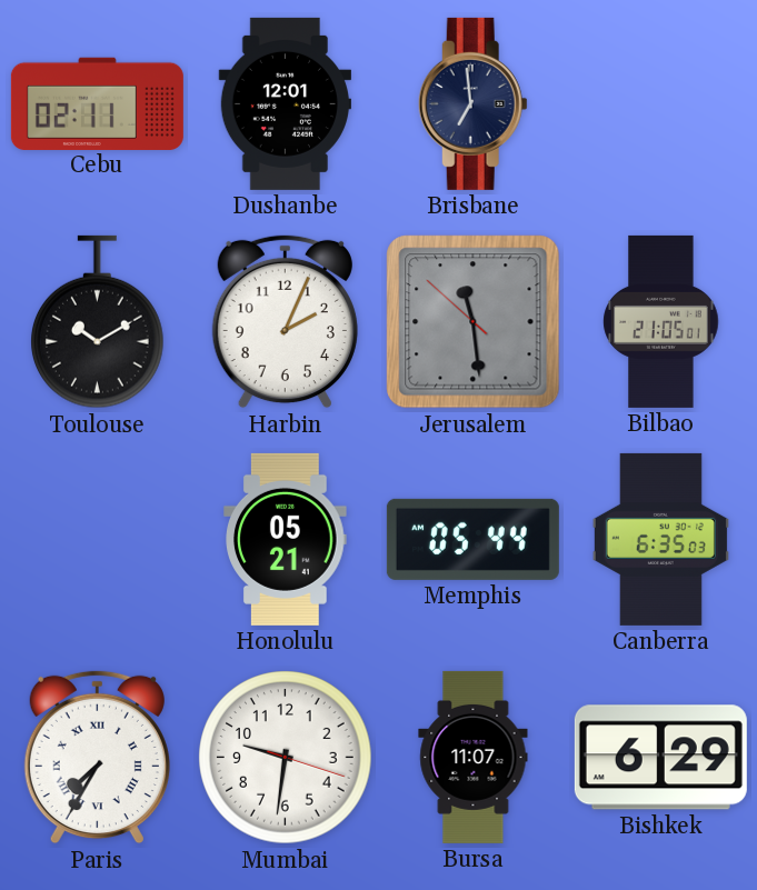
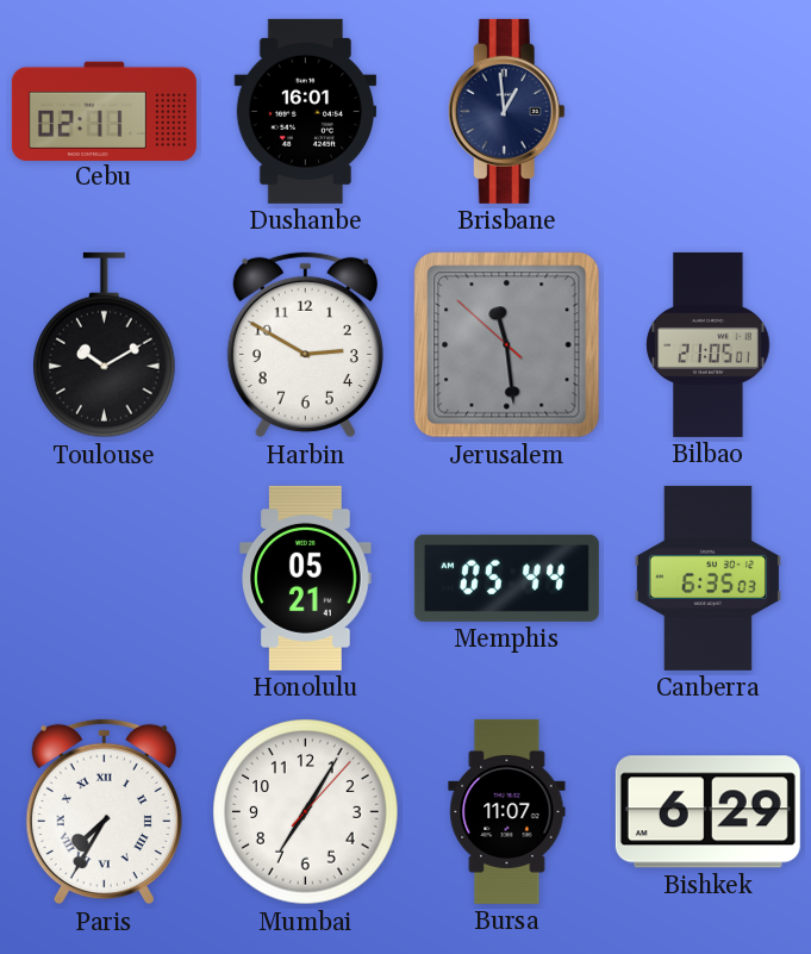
Dushanbe: 12:01 -> 16:01 (305, 111)
Brisbane: 6:59 -> 12:59 (506, 111)
Harbin: 2:04 -> 2:50 (305, 345)
Mumbai: 9:31 -> 7:05 (306, 812)
